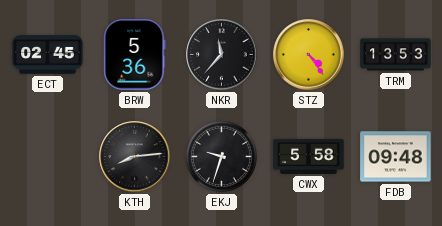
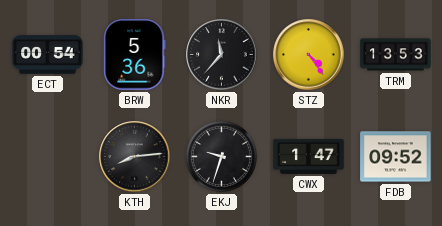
ECT: 02:45 -> 00:54 (48, 55)
CWX: 5:58 -> 1:47 (309, 156)
FDB: 09:48 -> 09:52 (396, 157)
